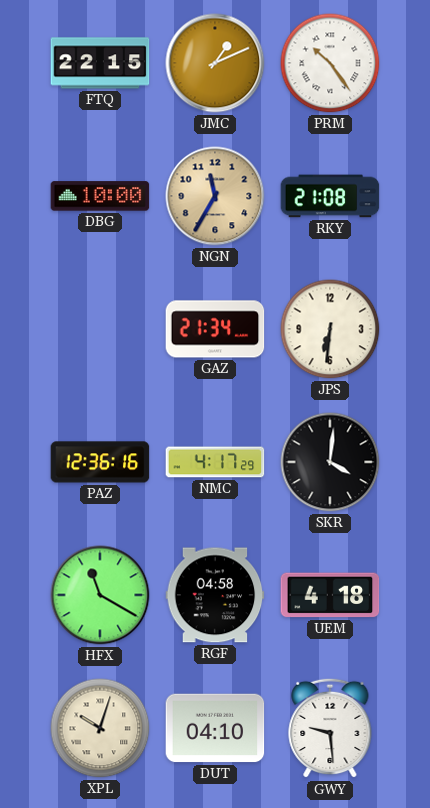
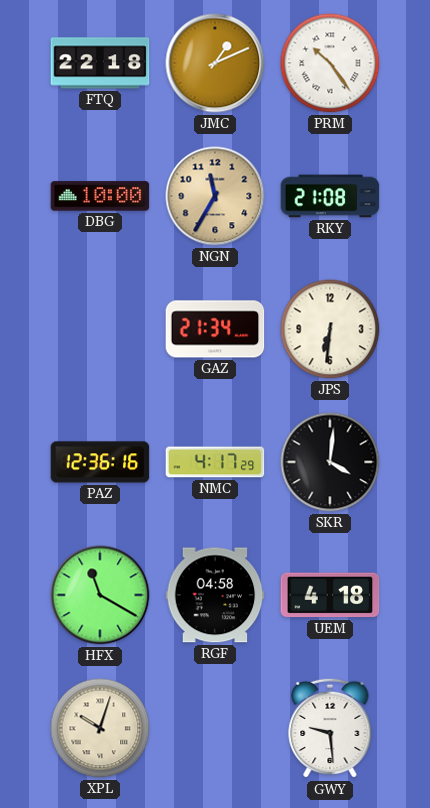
FTQ: 22:15 -> 22:18 (100, 63)
DUT: 04:10 -> none (215, 728)
